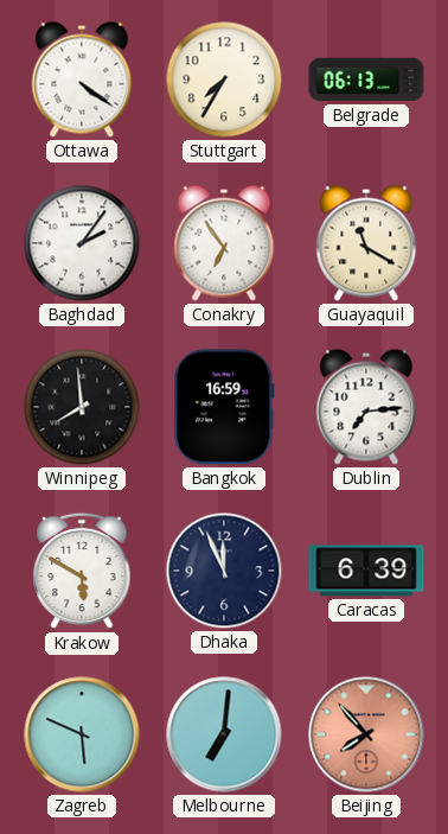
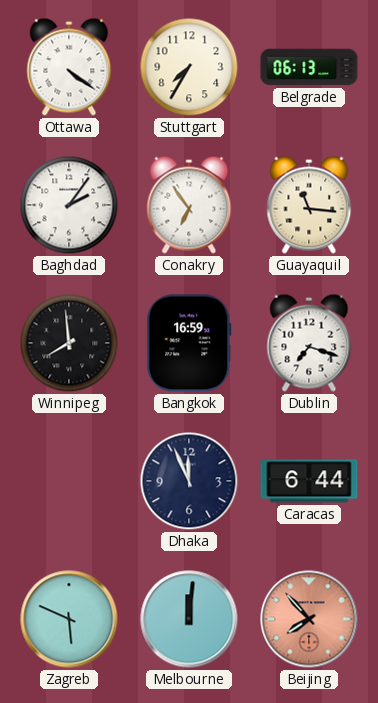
Guayaquil: 11:20 -> 11:16 (309, 205)
Dublin: 7:14 -> 7:18 (309, 343)
Krakow: 5:50 -> none (82, 571)
Caracas: 6:39 -> 6:44 (309, 481)
Melbourne: 7:01 -> 12:01 (189, 619)
